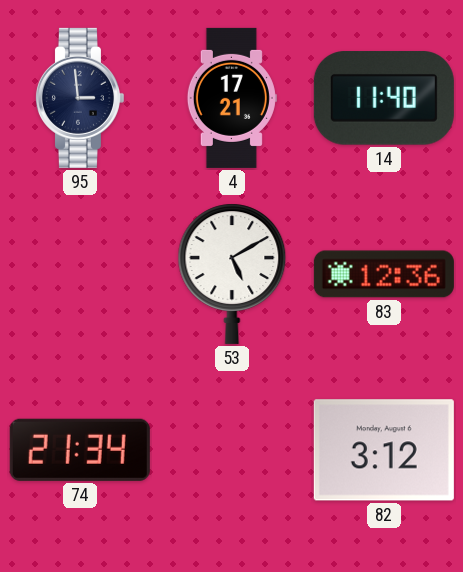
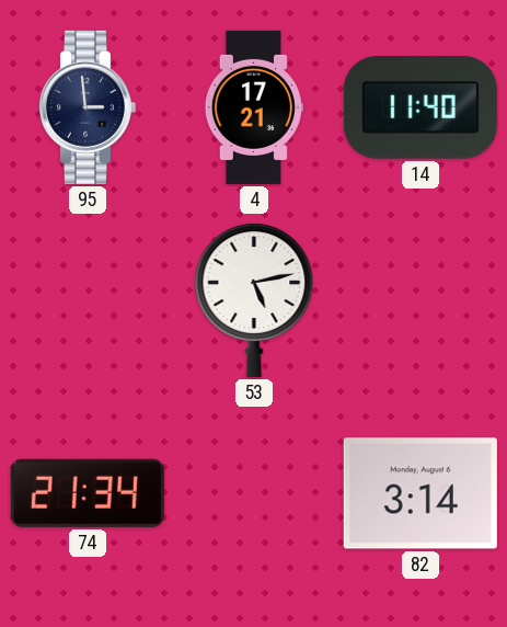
53: 5:10 -> 5:13 (254, 300)
83: 12:36 -> none (384, 274)
82: 3:12 -> 3:14 (420, 493)
